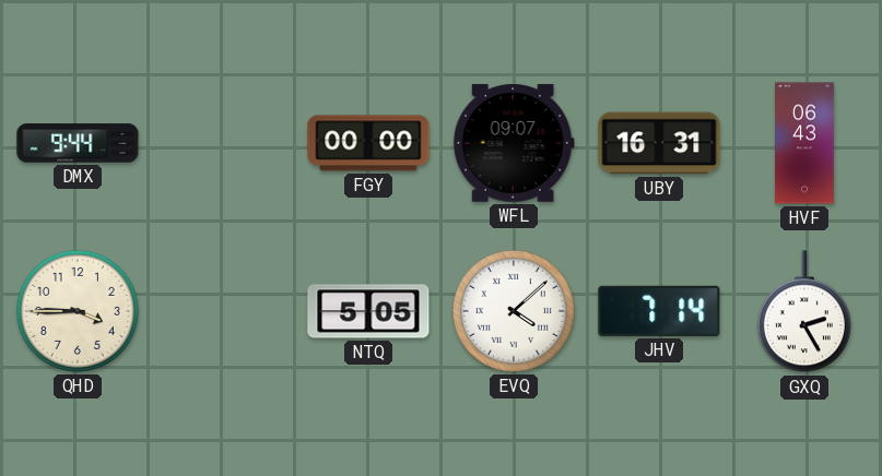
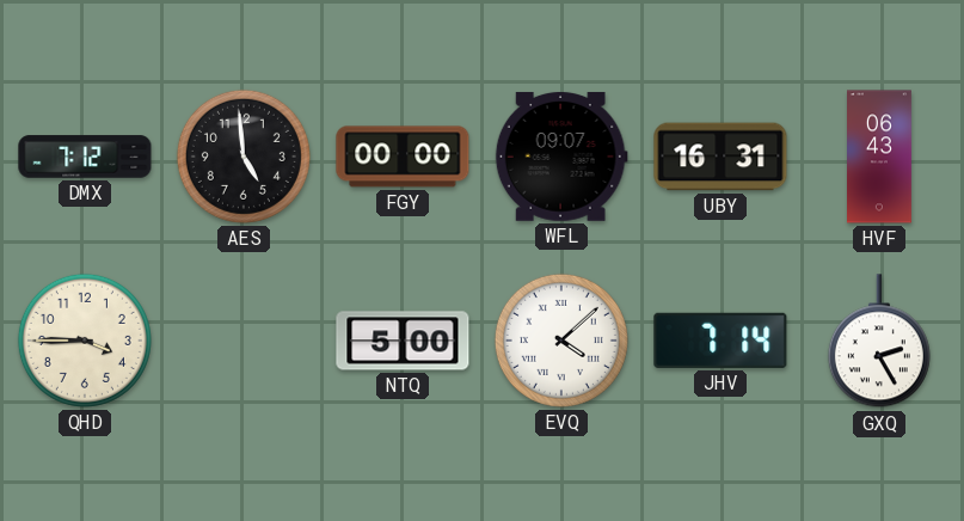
DMX: 9:44 -> 7:12 (85, 157)
AES: none -> 4:59 (244, 157)
NTQ: 5:05 -> 5:00 (403, 341)
